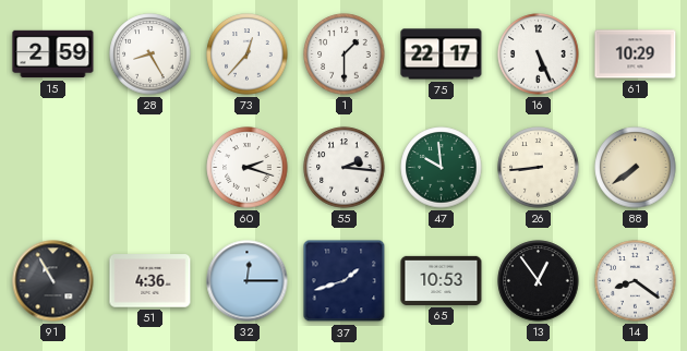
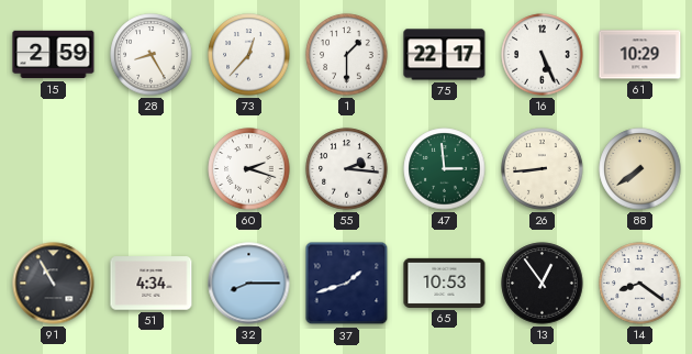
47: 9:59 -> 2:59 (445, 169)
51: 4:36 -> 4:34 (152, 284)
32: 12:15 -> 8:15 (249, 284)
